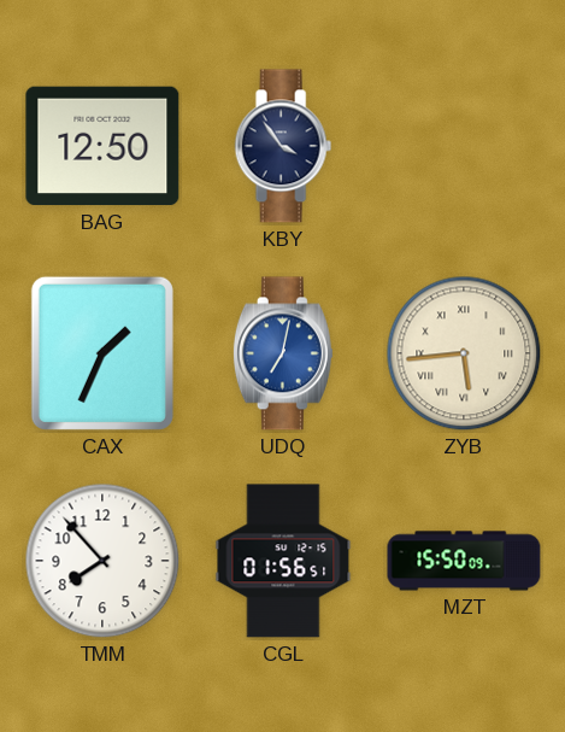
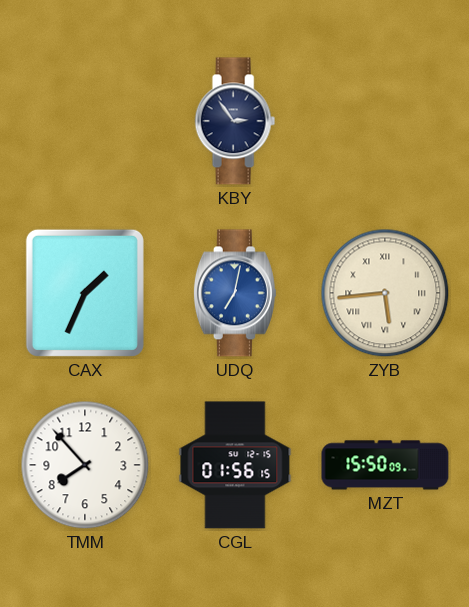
BAG: 12:50 -> none (102, 146)
KBY: 3:54 -> 2:54 (235, 121)
CGL: 01:56:51 -> 01:56:15 (235, 465)
